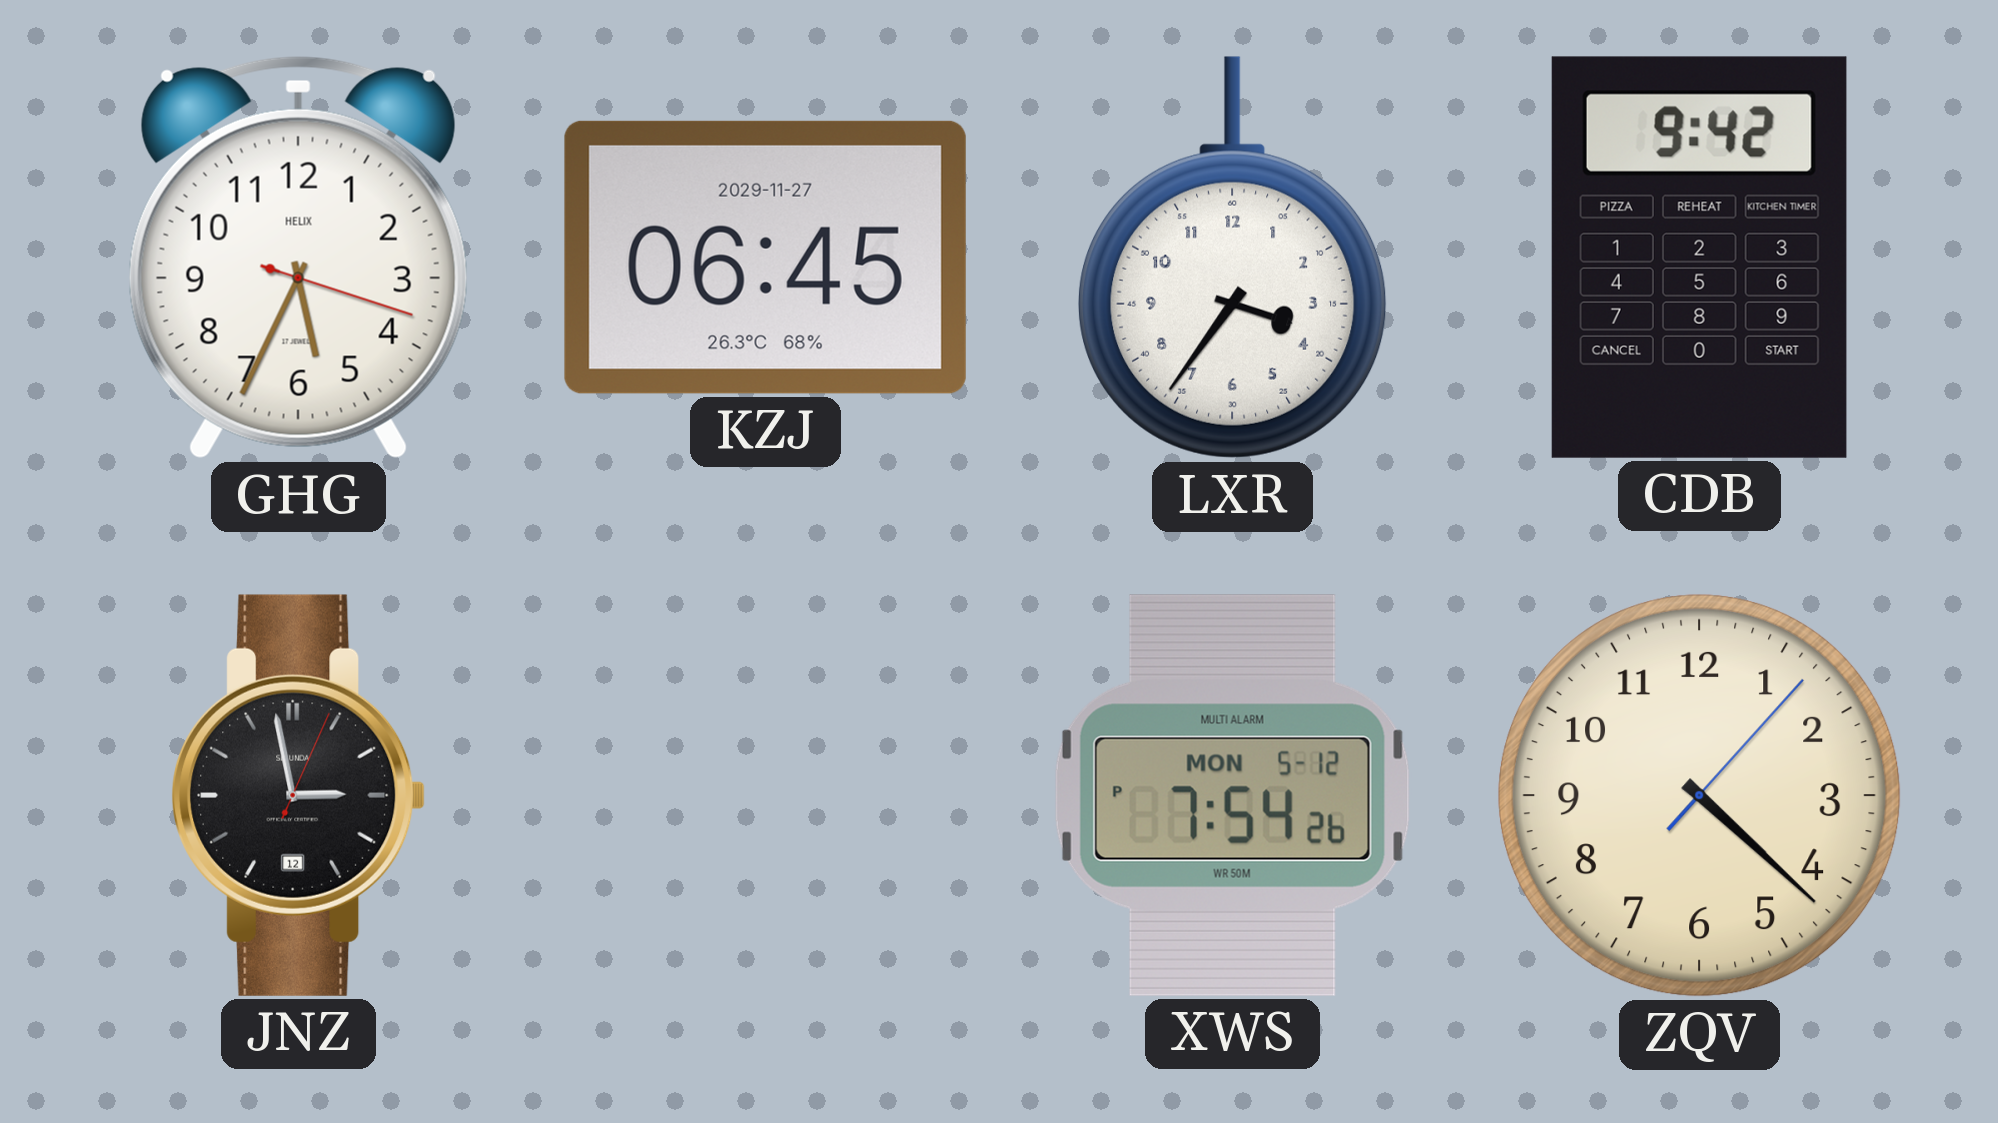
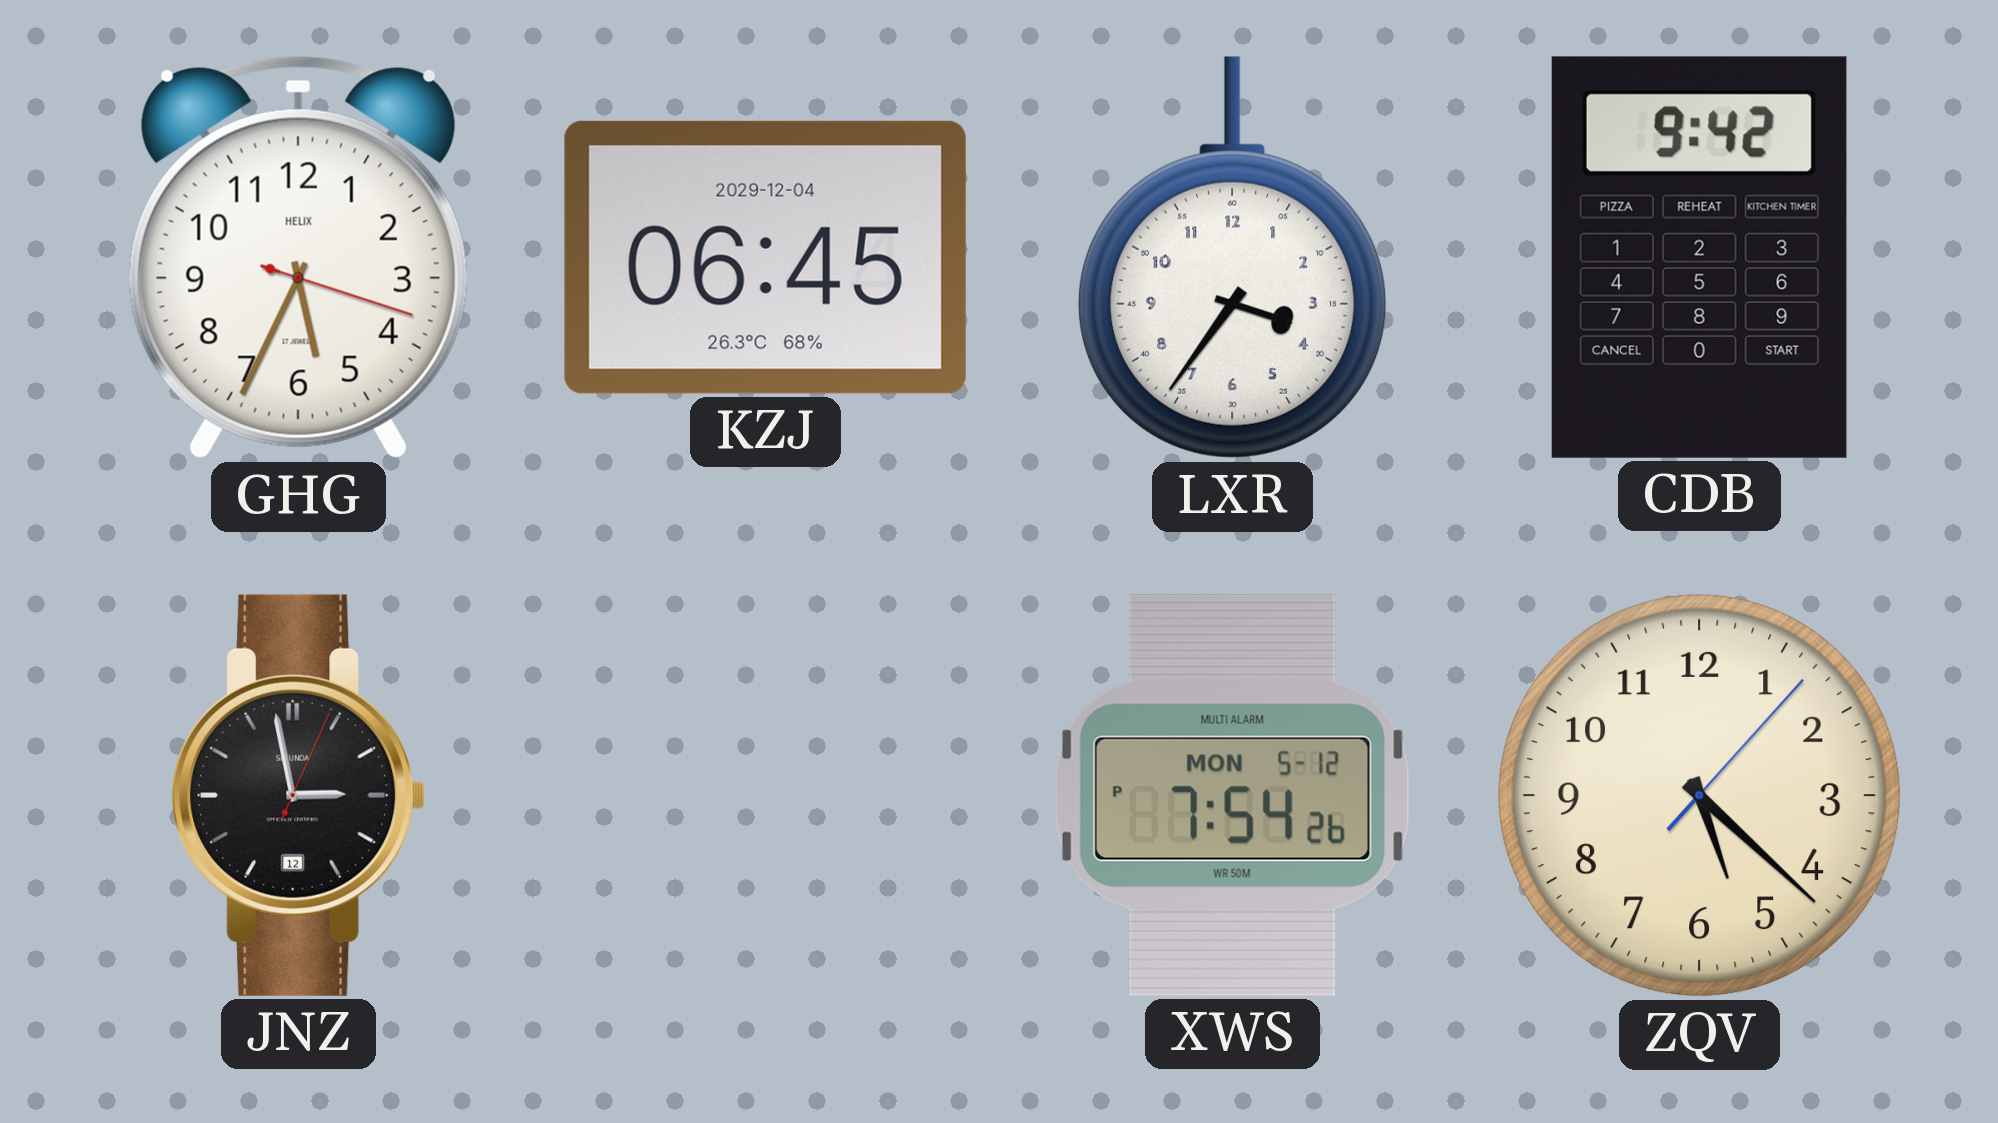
KZJ date: 2029-11-27 -> 2029-12-04 (765, 257)
ZQV: 4:22 -> 5:22 (1699, 795)
